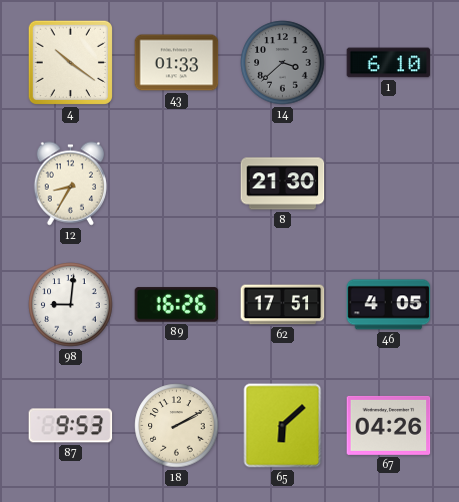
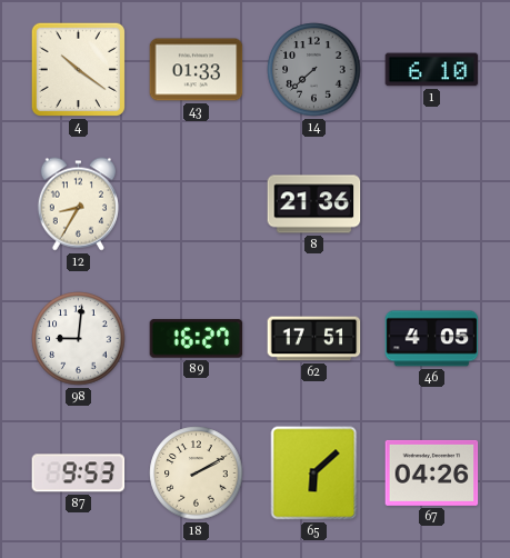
14: 3:38 -> 7:38 (314, 70)
8: 21:30 -> 21:36 (314, 205)
89: 16:26 -> 16:27 (197, 339)
